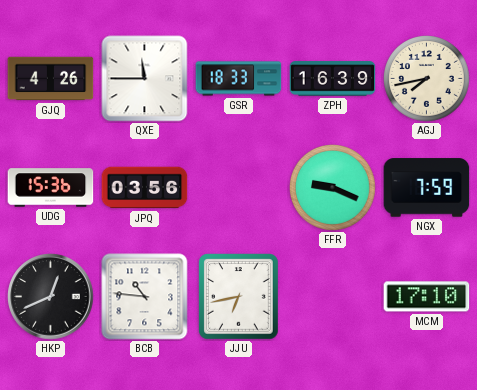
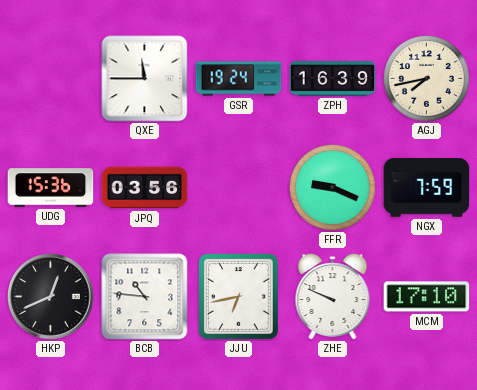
GJQ: 4:26 -> none (51, 79)
GSR: 18:33 -> 19:24 (239, 79)
ZHE: none -> 9:49 (333, 297)
